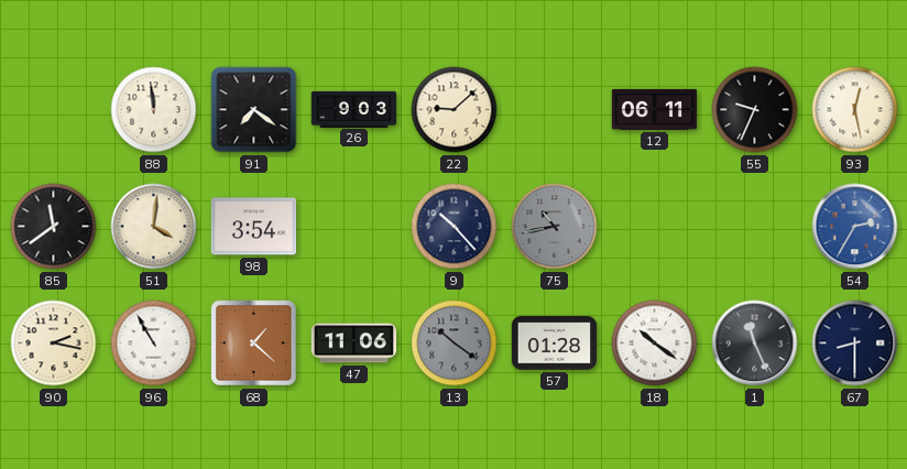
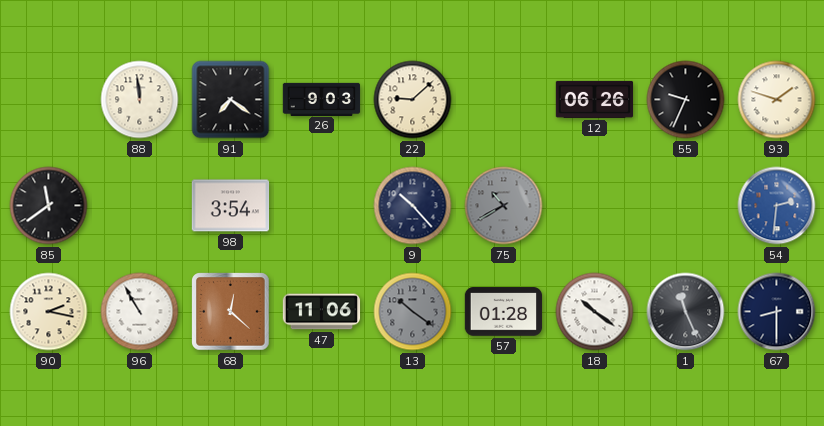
12: 06:11 -> 06:26 (595, 99)
93: 12:28 -> 1:48 (777, 100)
51: 4:01 -> none (154, 227)
75: 10:43 -> 10:40 (504, 206)
54: 2:35 -> 2:31 (777, 206)
68: 1:22 -> 12:22 (231, 312)
